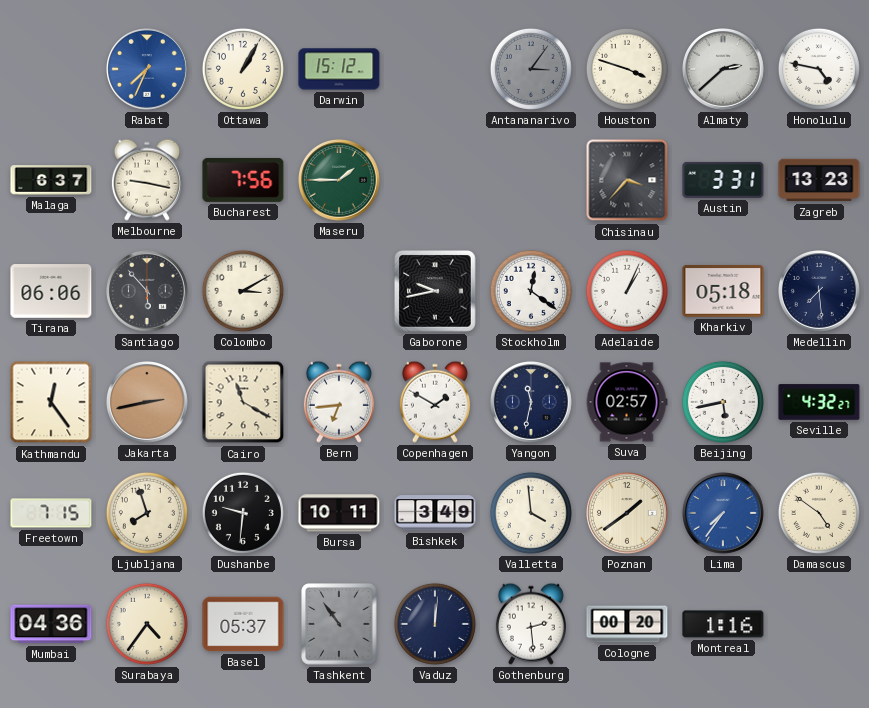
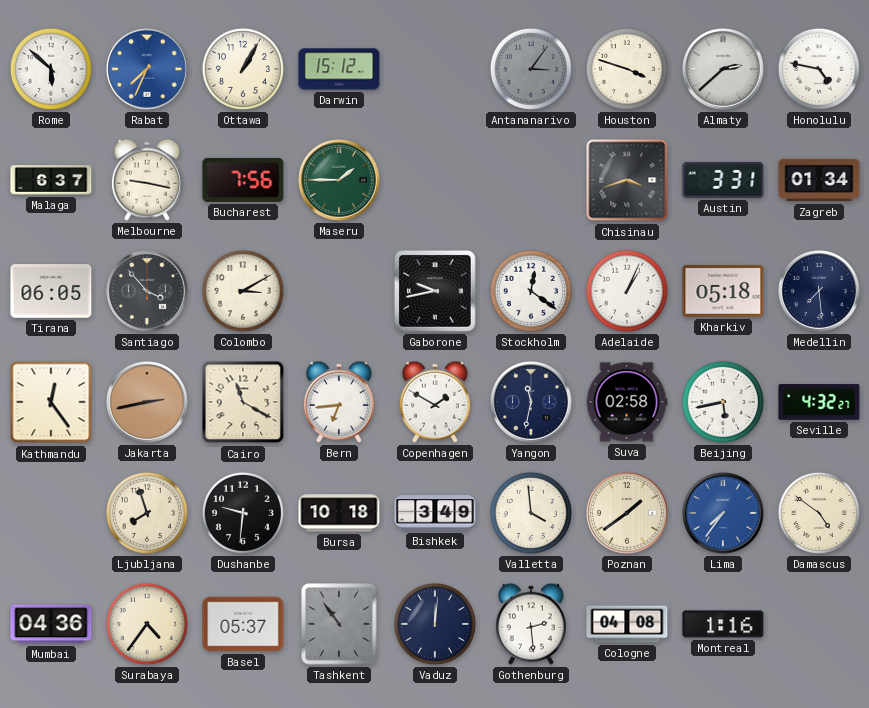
Rome: none -> 5:52 (51, 69)
Chisinau: 3:37 -> 3:42 (627, 180)
Zagreb: 13:23 -> 01:34 (819, 180)
Tirana: 06:06 -> 06:05 (51, 292)
Santiago: 5:53 -> 3:53 (148, 292)
Suva: 02:57 -> 02:58 (627, 402)
Freetown: 7:15 -> none (51, 513)
Bursa: 10:11 -> 10:18 (339, 513)
Cologne: 00:20 -> 04:08 (627, 624)
